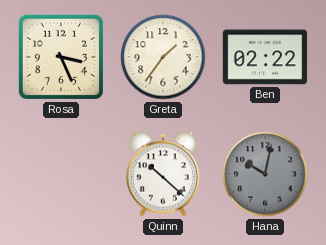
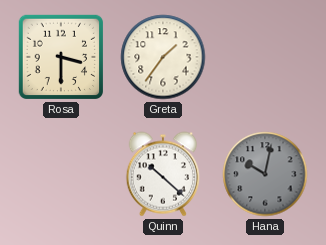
Rosa: 3:26 -> 3:30 (61, 57)
Ben: 02:22 -> none (265, 57)
